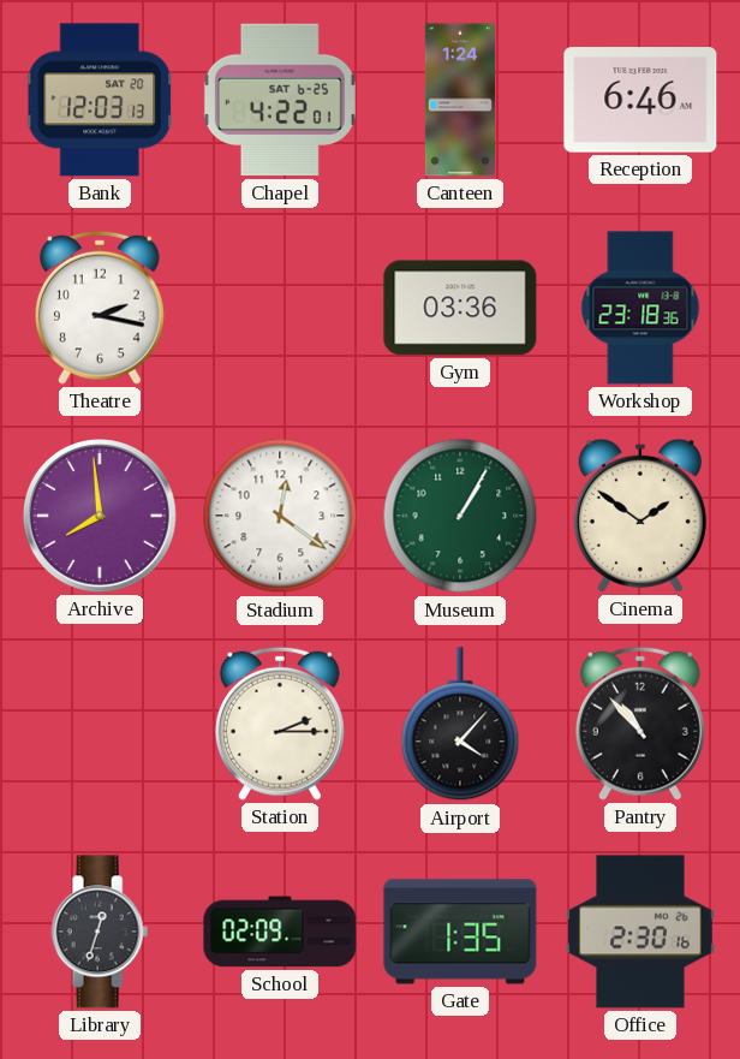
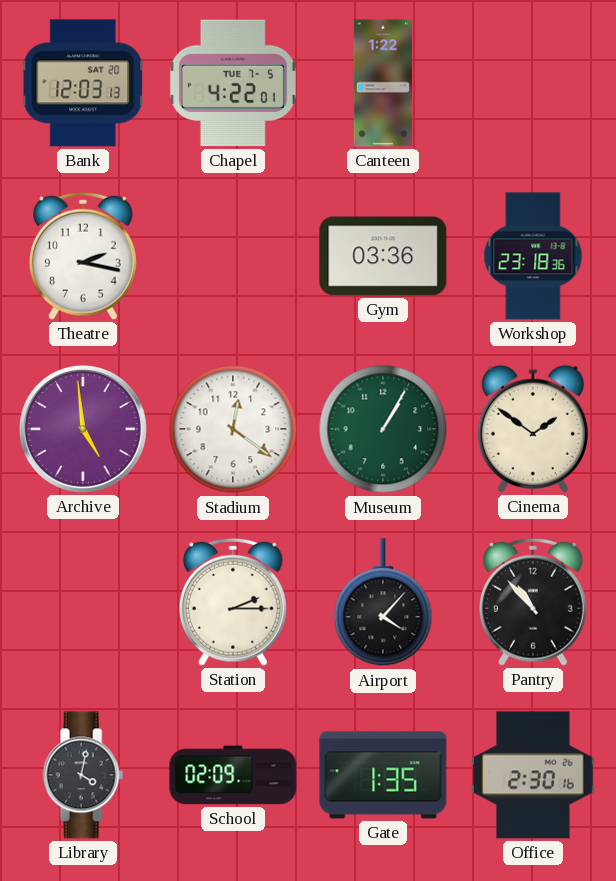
Chapel date: SAT 6-25 -> TUE 7-5 (233, 83)
Canteen: 1:24 -> 1:22 (383, 83)
Reception: 6:46 -> none (640, 100)
Archive: 7:59 -> 4:59 (84, 430)
Library: 12:33 -> 4:02 (83, 775)
